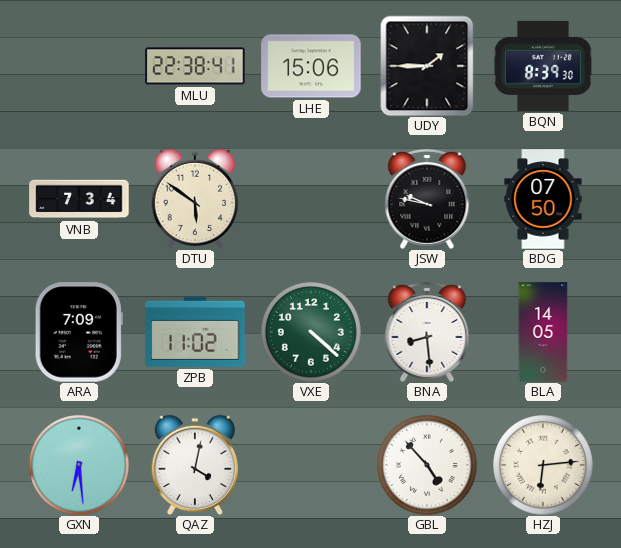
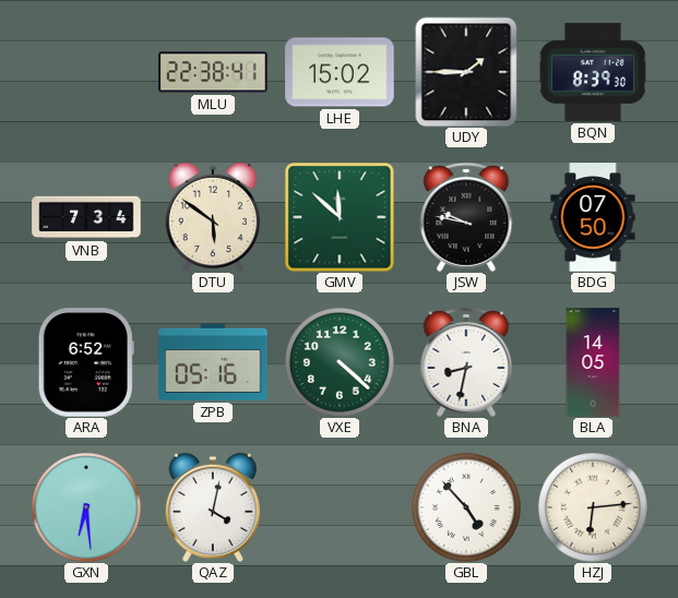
LHE: 15:06 -> 15:02 (340, 72)
GMV: none -> 11:52 (340, 217)
ARA: 7:09 -> 6:52 (86, 362)
ZPB: 11:02 -> 05:16 (213, 362)
BNA: 8:29 -> 8:32 (466, 362)
